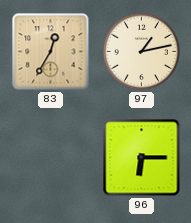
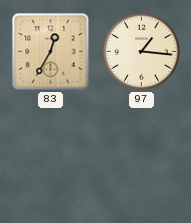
97: 1:13 -> 1:16 (141, 51)
96: 6:15 -> none (142, 158)
